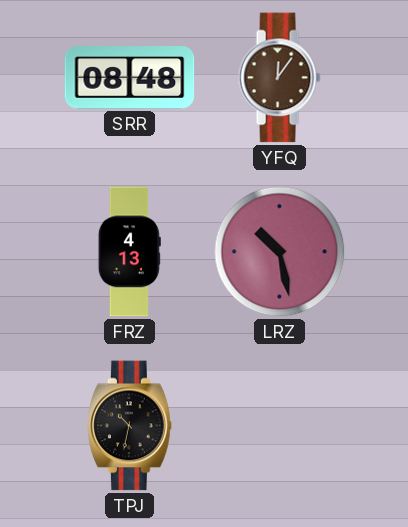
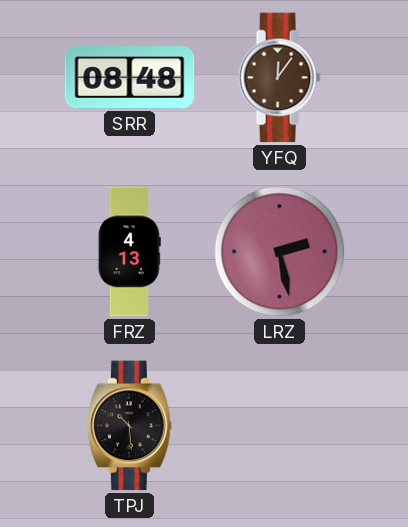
LRZ: 10:28 -> 2:28 (280, 252)
TPJ: 10:32 -> 10:29 (130, 426)
